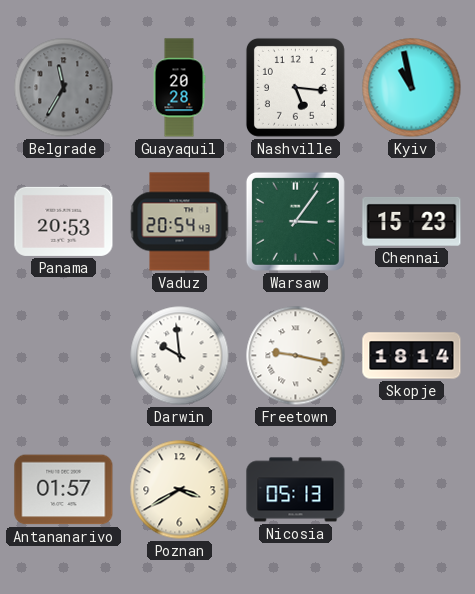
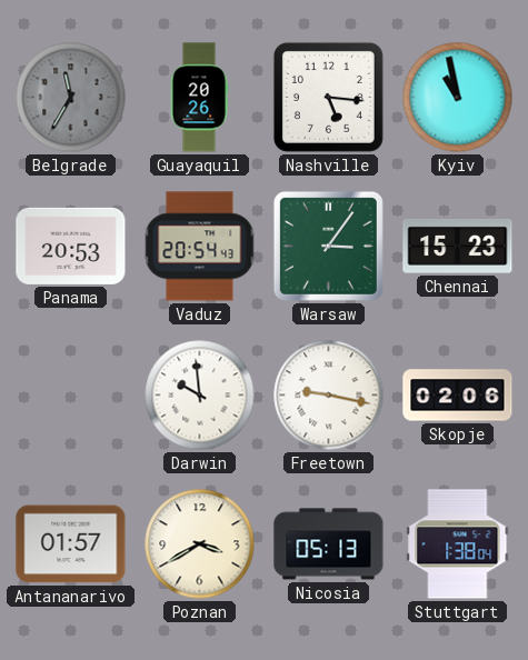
Guayaquil: 20:28 -> 20:26 (199, 98)
Skopje: 18:14 -> 02:06 (458, 396)
Stuttgart: none -> 1:38 (458, 544)
